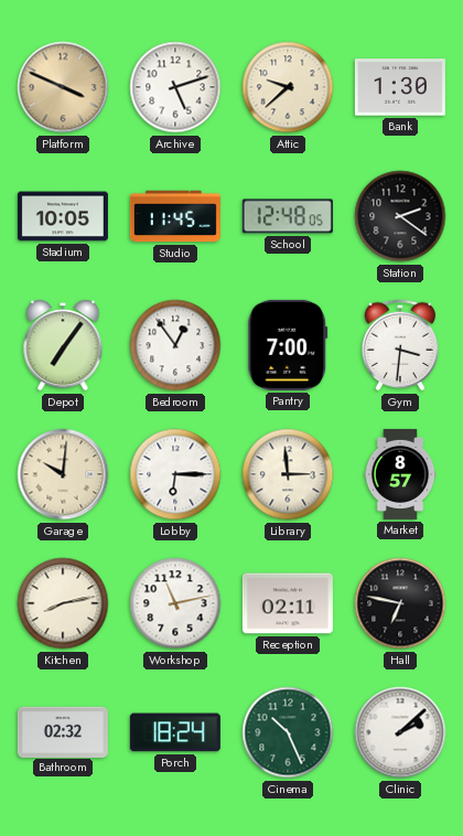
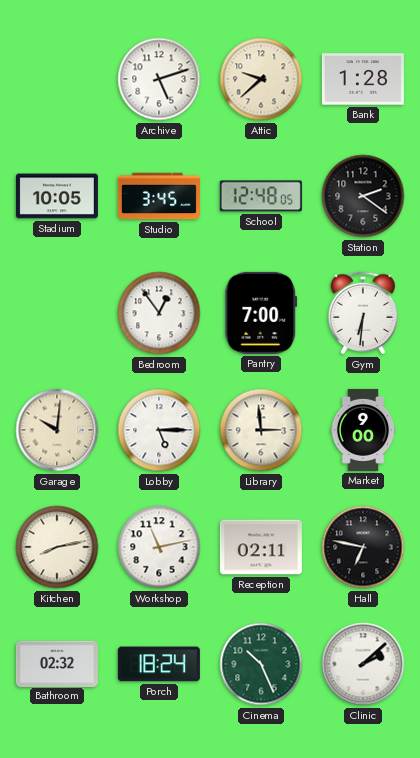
Platform: 3:49 -> none (63, 87)
Bank: 1:30 -> 1:28 (363, 79)
Studio: 11:45 -> 3:45 (159, 196)
Depot: 7:06 -> none (63, 346)
Gym: 3:31 -> 6:31 (363, 313)
Lobby: 6:15 -> 5:15 (159, 430)
Market: 8:57 -> 9:00 (363, 430)
